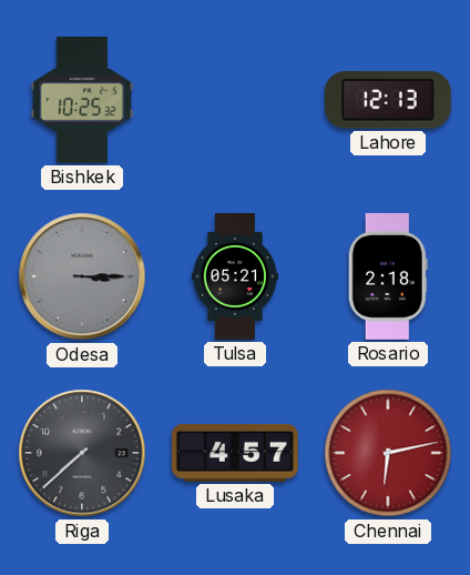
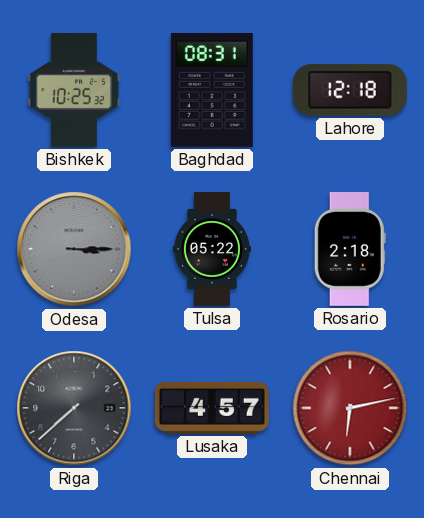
Baghdad: none -> 08:31 (212, 90)
Lahore: 12:13 -> 12:18 (350, 90)
Tulsa: 05:21 -> 05:22 (212, 250)
